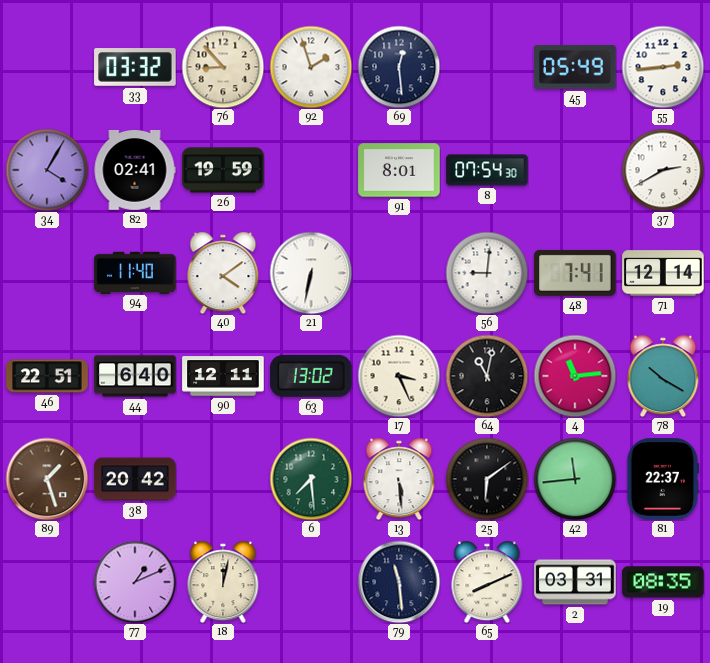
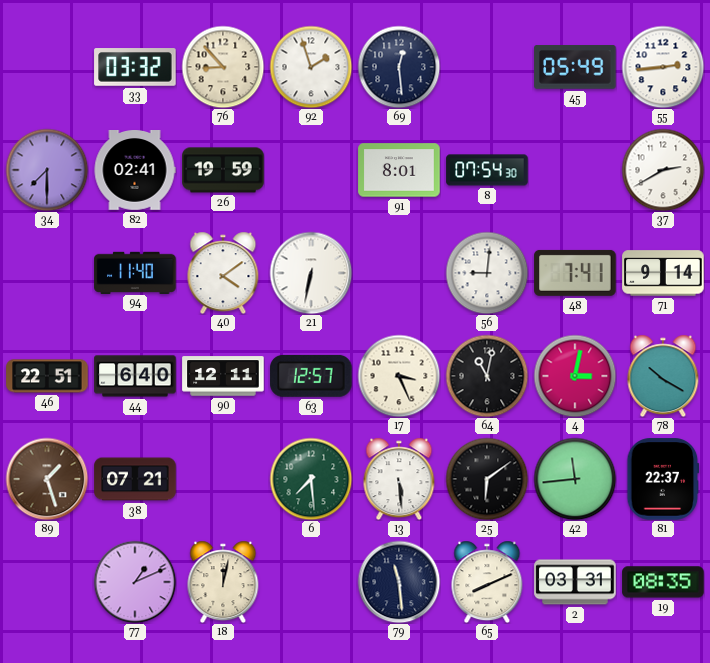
34: 4:05 -> 7:30 (47, 170)
71: 12:14 -> 9:14 (663, 273)
63: 13:02 -> 12:57 (311, 376)
4: 11:14 -> 3:02 (575, 376)
38: 20:42 -> 07:21 (135, 479)
